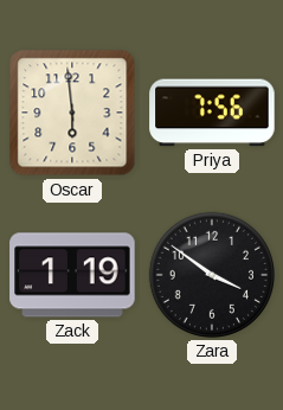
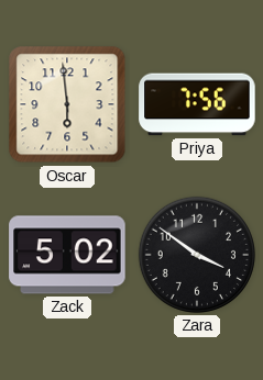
Zack: 1:19 -> 5:02 (67, 255)
